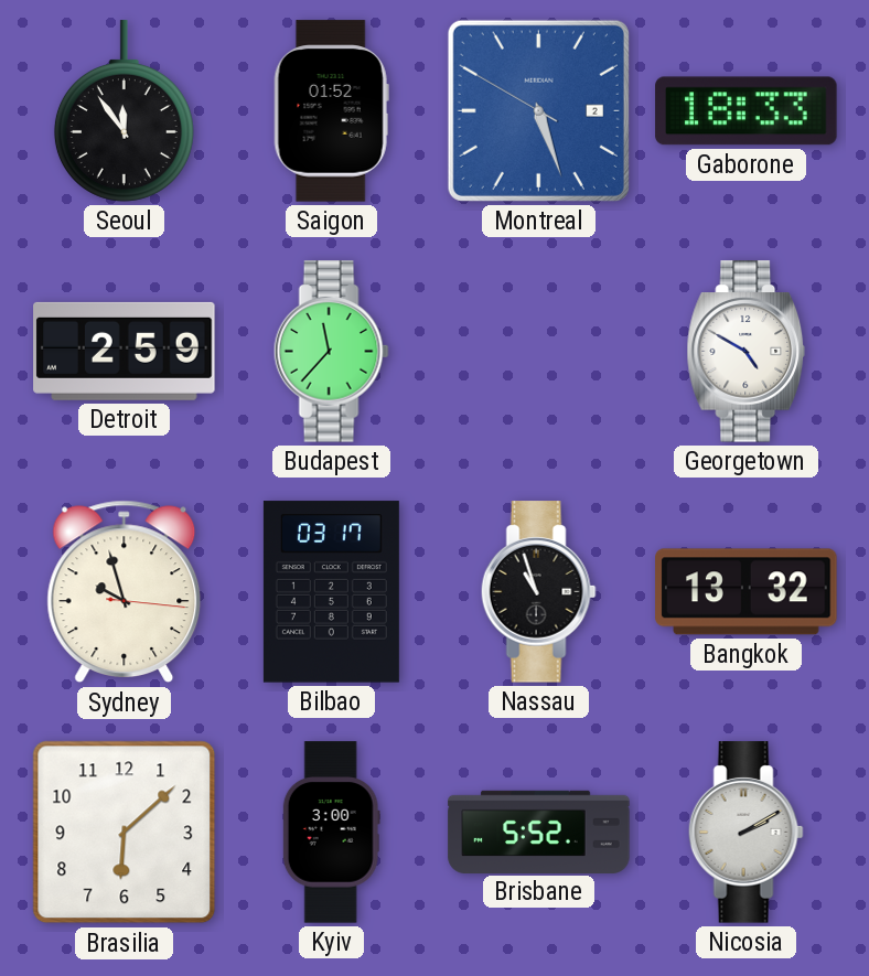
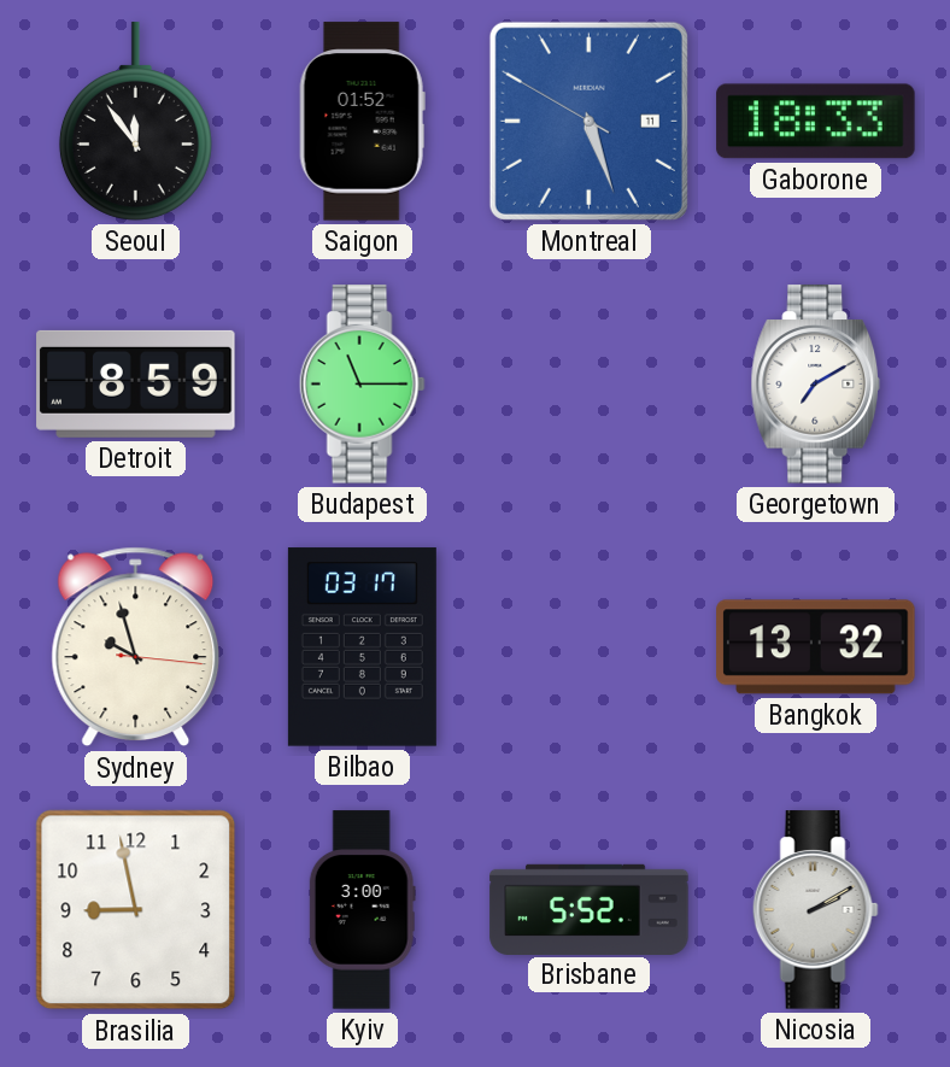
Montreal date: 2 -> 11 (588, 121)
Detroit: 2:59 -> 8:59 (136, 383)
Budapest: 11:37 -> 11:15 (362, 385)
Georgetown: 4:50 -> 7:10 (816, 385)
Nassau: 10:57 -> none (538, 592)
Brasilia: 6:08 -> 8:58 (136, 910)
